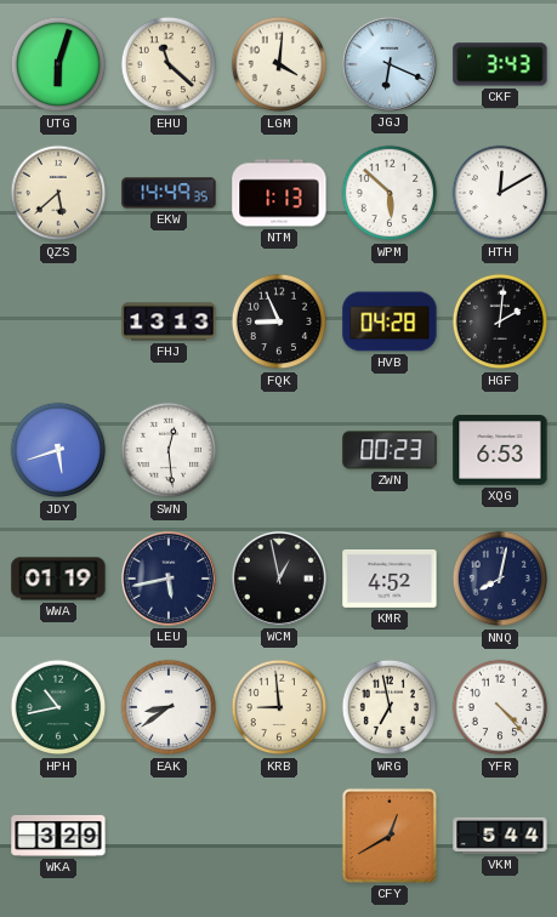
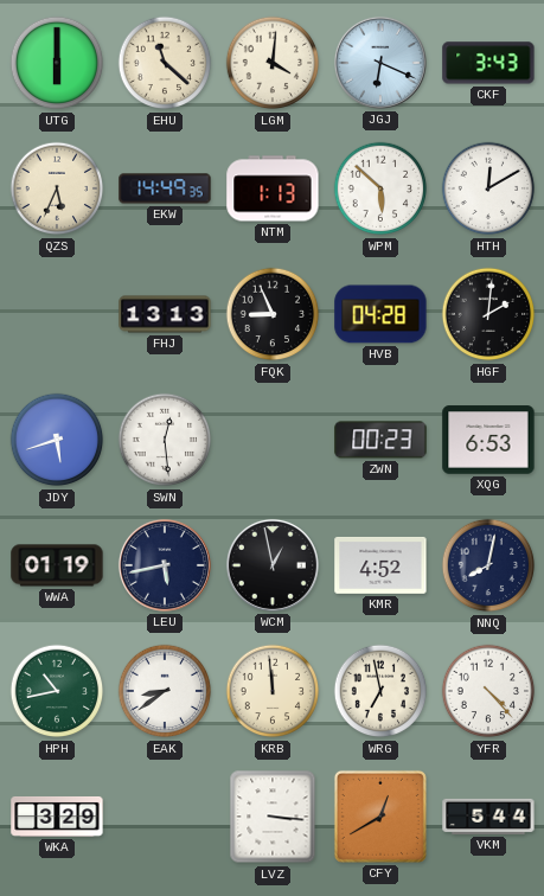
UTG: 6:03 -> 6:00 (57, 63)
QZS: 5:38 -> 5:34 (57, 188)
KRB: 8:59 -> 11:59 (273, 691)
LVZ: none -> 3:16 (273, 817)
